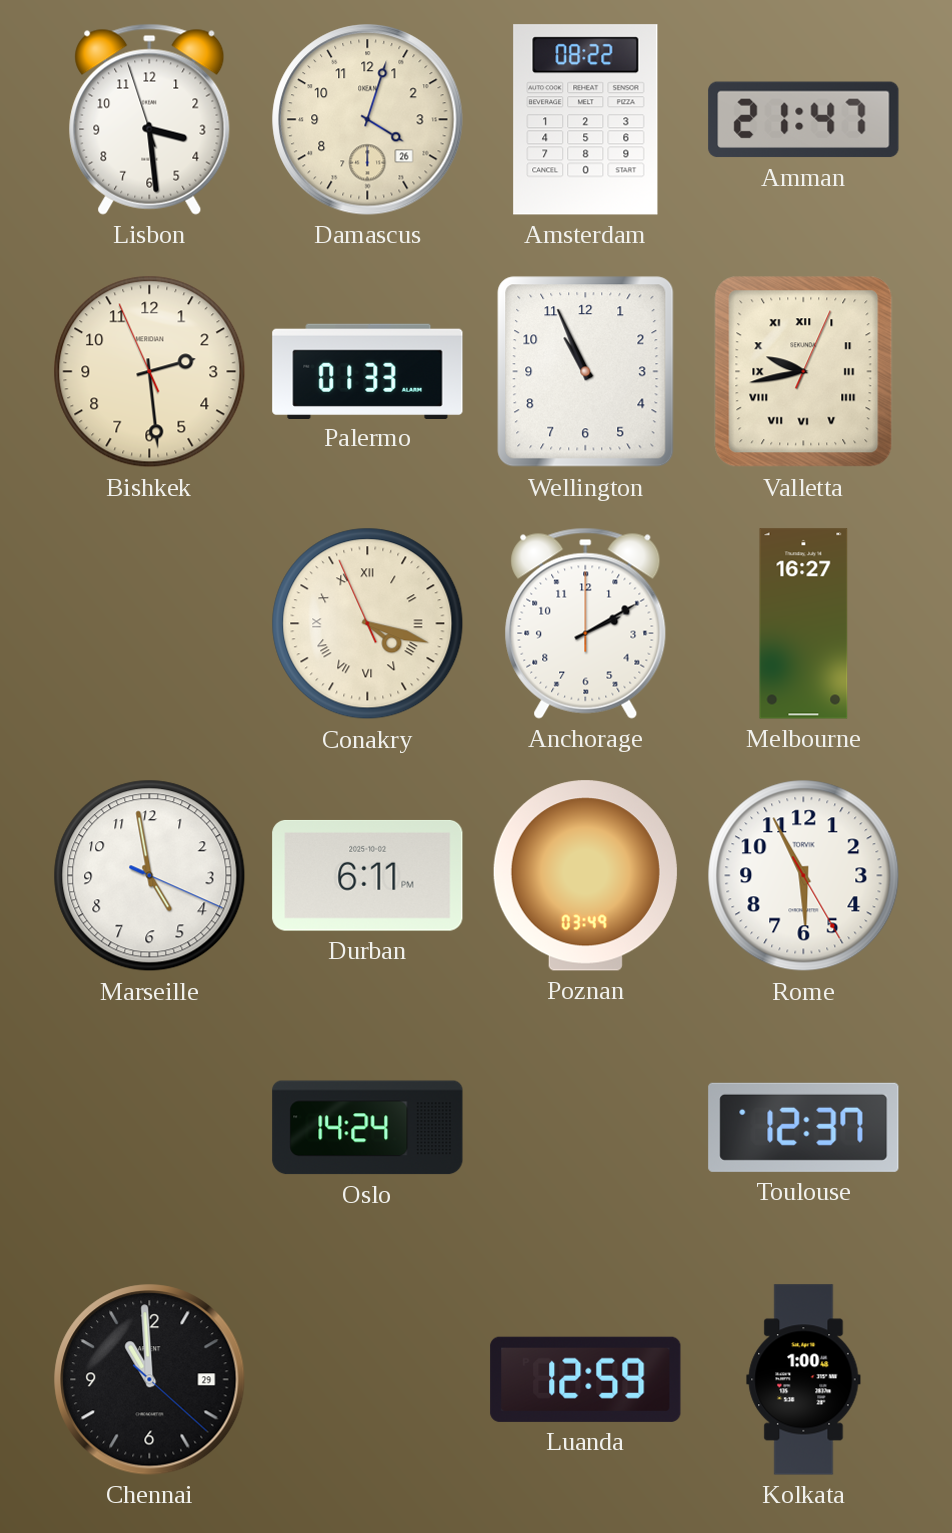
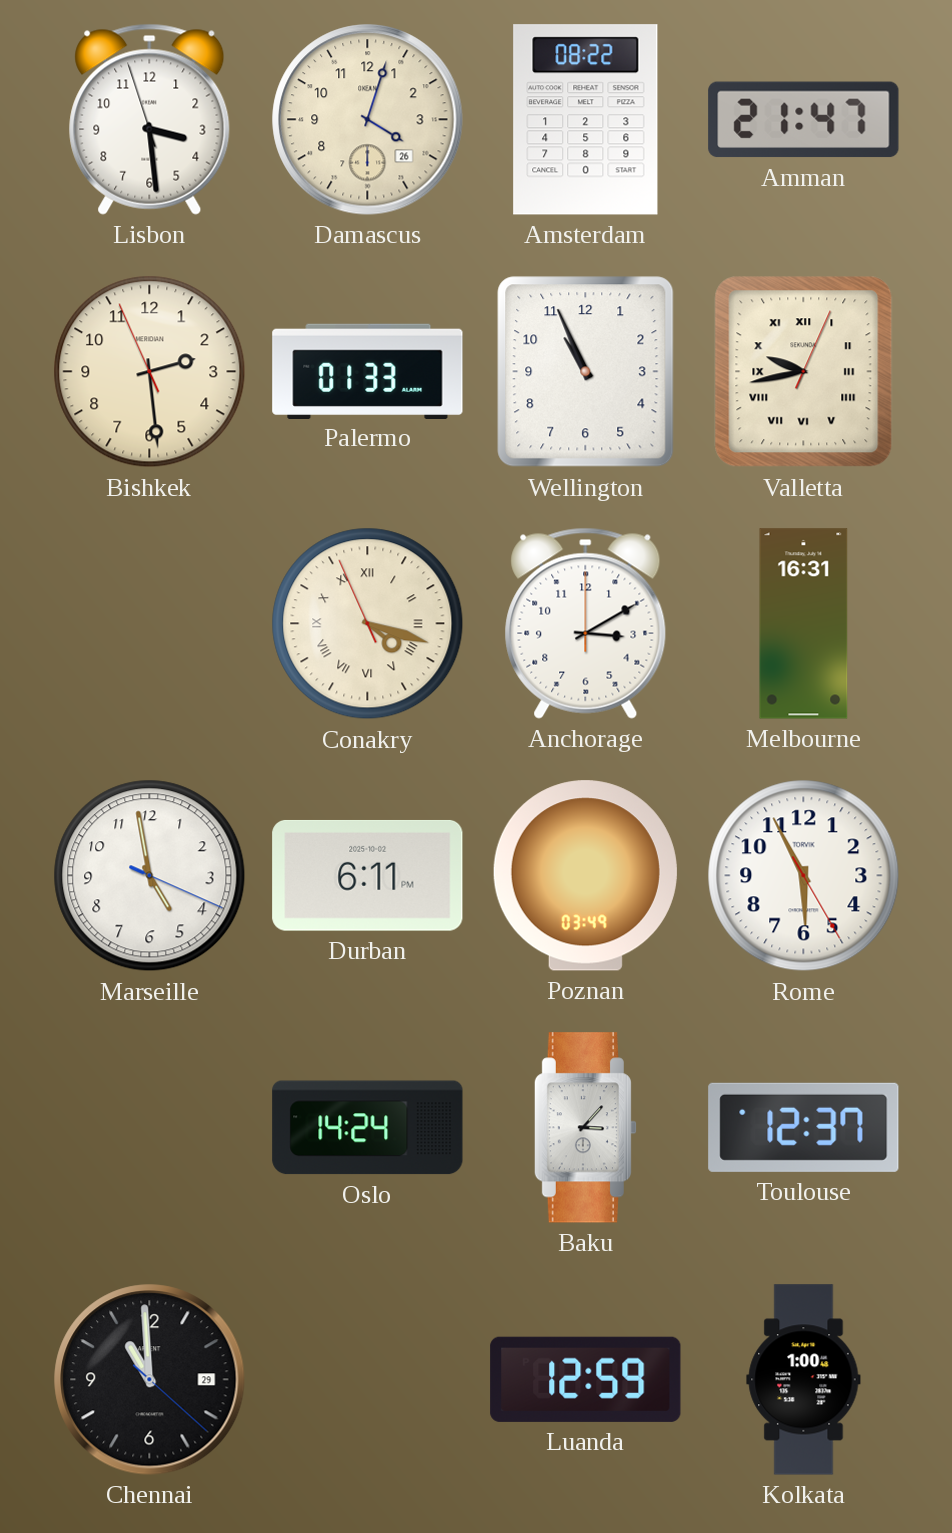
Anchorage: 2:10 -> 3:10 (586, 623)
Melbourne: 16:27 -> 16:31 (804, 624)
Baku: none -> 3:07 (585, 1128)
